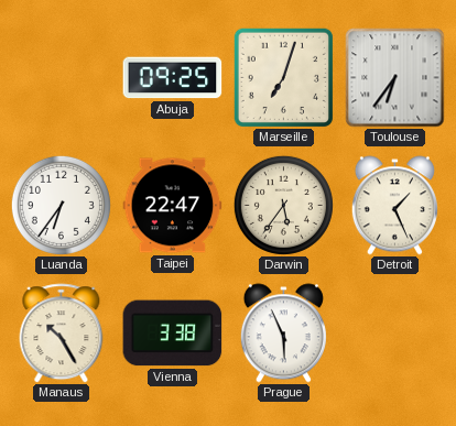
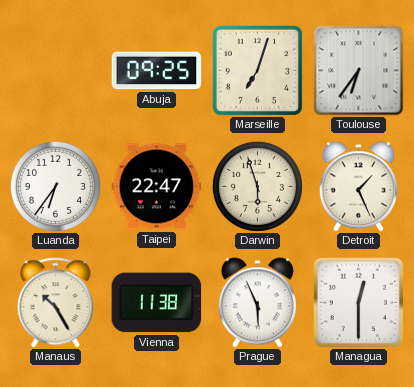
Darwin: 5:36 -> 5:57 (257, 186)
Vienna: 3:38 -> 11:38 (157, 303)
Managua: none -> 12:30 (358, 302)
